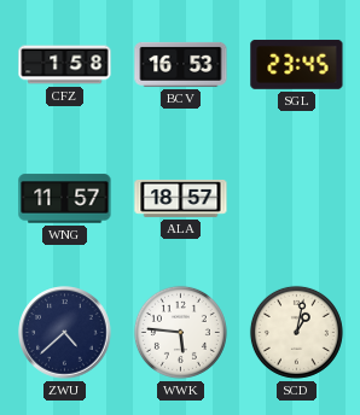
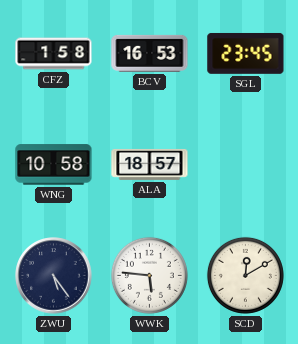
WNG: 11:57 -> 10:58 (54, 165)
ZWU: 4:38 -> 5:24 (54, 276)
SCD: 1:02 -> 12:10 (245, 275)
